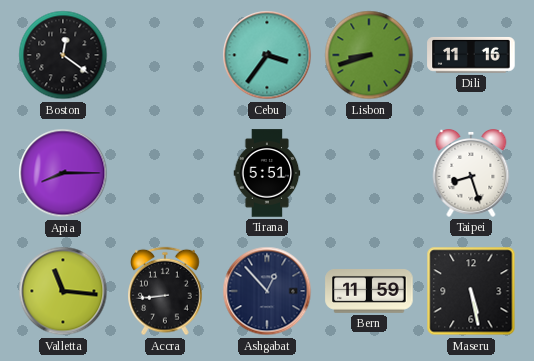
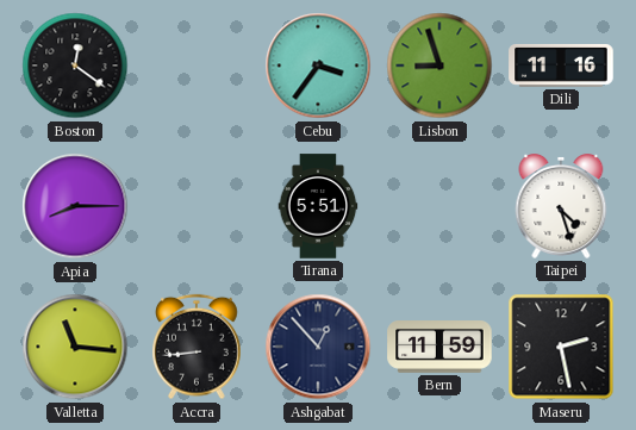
Lisbon: 8:42 -> 8:57 (439, 66)
Taipei: 8:27 -> 4:27 (561, 207)
Maseru: 5:28 -> 2:28 (561, 347)
